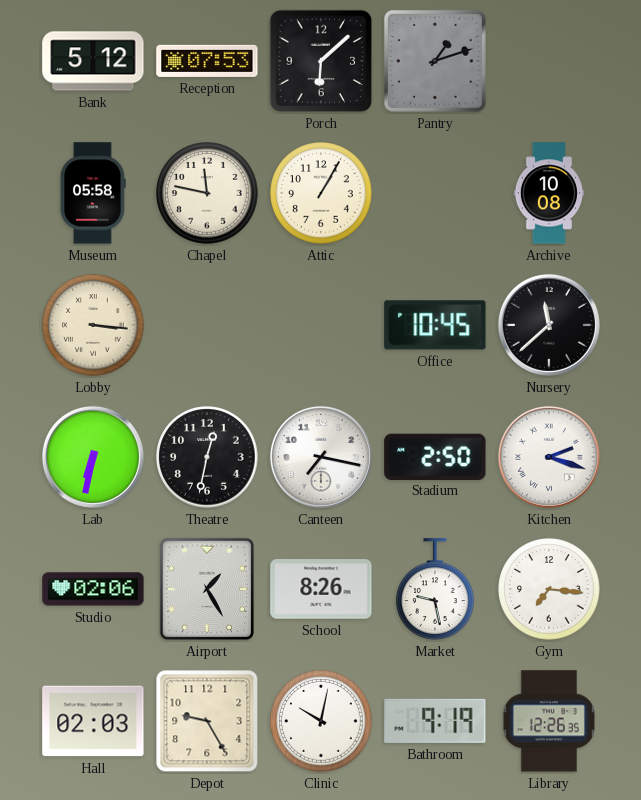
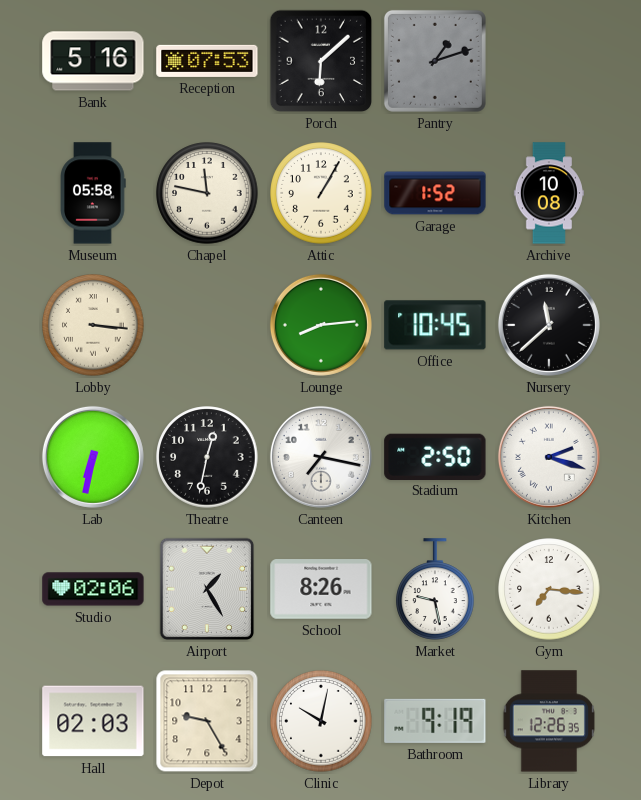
Bank: 5:12 -> 5:16 (93, 61)
Garage: none -> 1:52 (435, 193)
Lounge: none -> 8:14 (321, 325)
